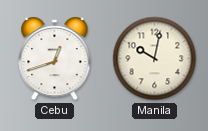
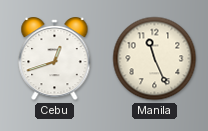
Manila: 10:02 -> 11:26 (155, 59)
